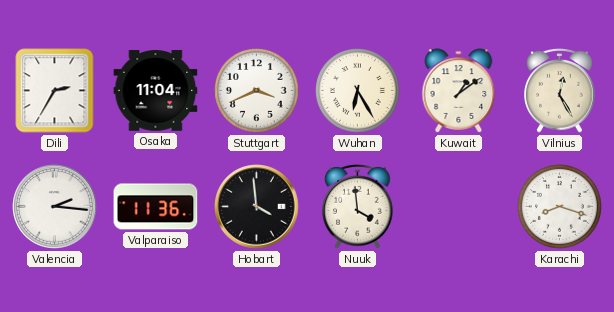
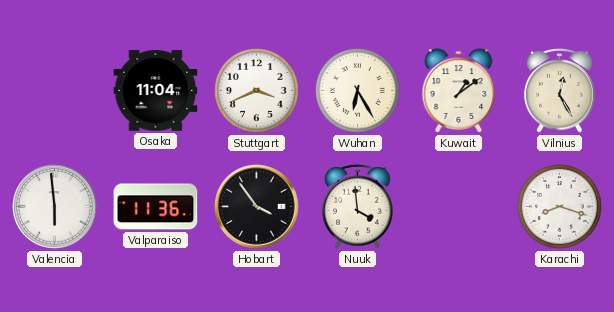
Dili: 2:35 -> none (55, 91)
Valencia: 2:16 -> 5:59 (55, 207)
Hobart: 3:59 -> 3:54 (257, 207)
